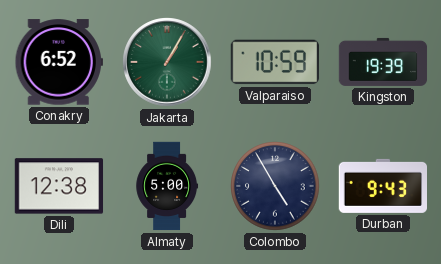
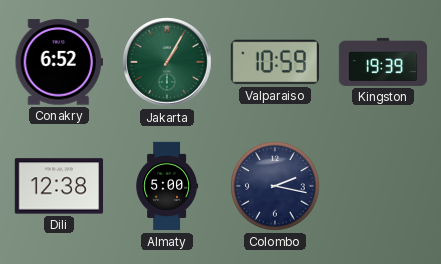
Colombo: 4:55 -> 2:17 (275, 186)
Durban: 9:43 -> none (382, 186)
